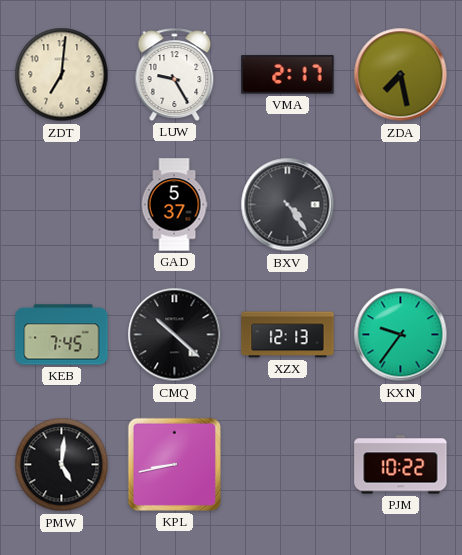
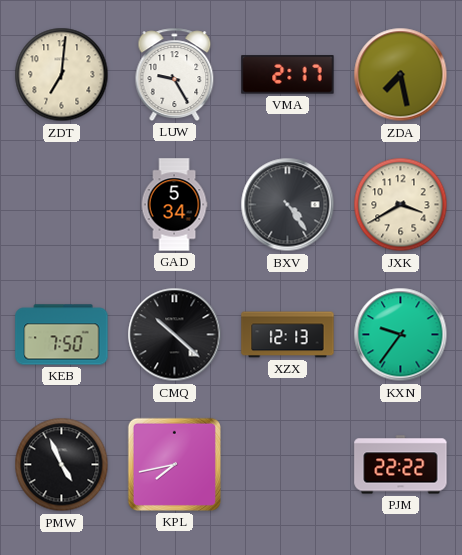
GAD: 5:37 -> 5:34 (174, 205)
JXK: none -> 3:40 (401, 205)
KEB: 7:45 -> 7:50 (62, 335)
PMW: 5:01 -> 4:56 (62, 465)
KPL: 8:43 -> 7:43 (174, 464)
PJM: 10:22 -> 22:22 (401, 465)
